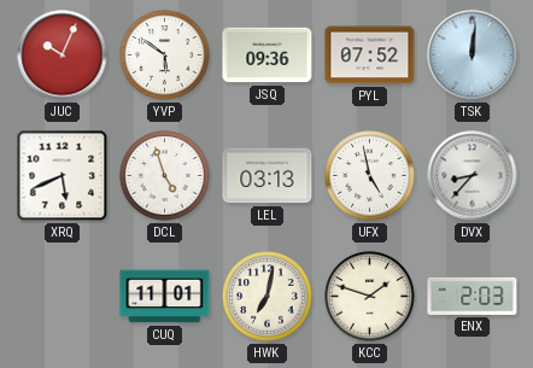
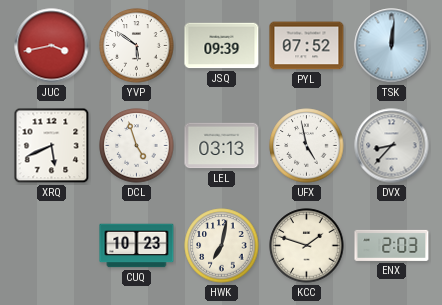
JUC: 10:04 -> 3:43 (52, 46)
JSQ: 09:36 -> 09:39 (222, 46)
CUQ: 11:01 -> 10:23 (137, 246)
